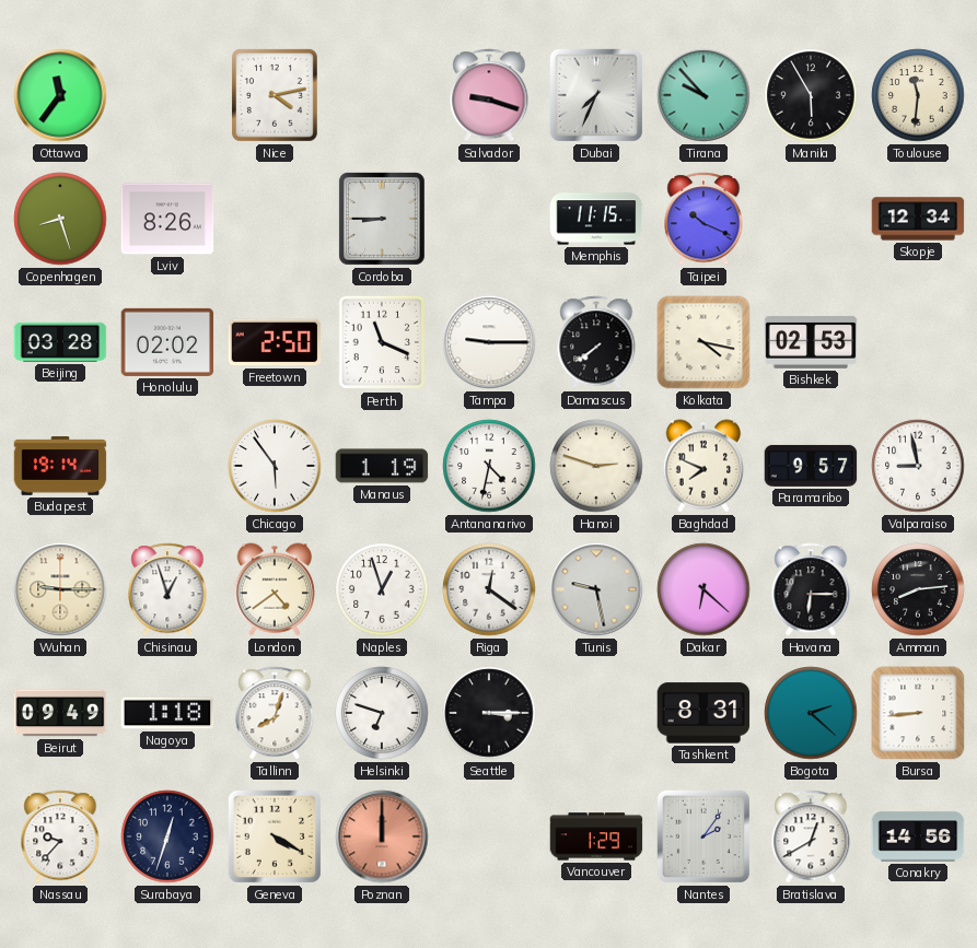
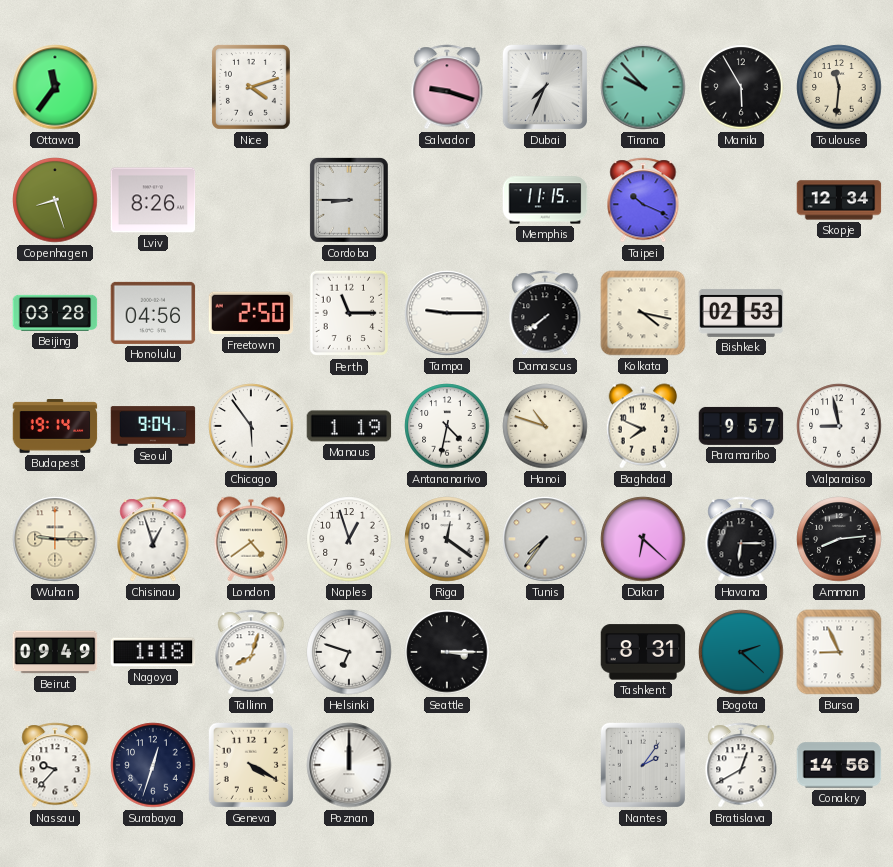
Nice: 4:13 -> 4:12 (251, 87)
Honolulu: 02:02 -> 04:56 (153, 313)
Perth: 11:19 -> 11:15 (348, 313)
Seoul: none -> 9:04 (153, 426)
Hanoi: 2:48 -> 10:48 (545, 426)
Tunis: 9:28 -> 7:36 (545, 539)
Bursa: 8:44 -> 8:56 (839, 652)
Poznan dial: salmon -> white (349, 765)
Vancouver: 1:29 -> none (596, 836)
